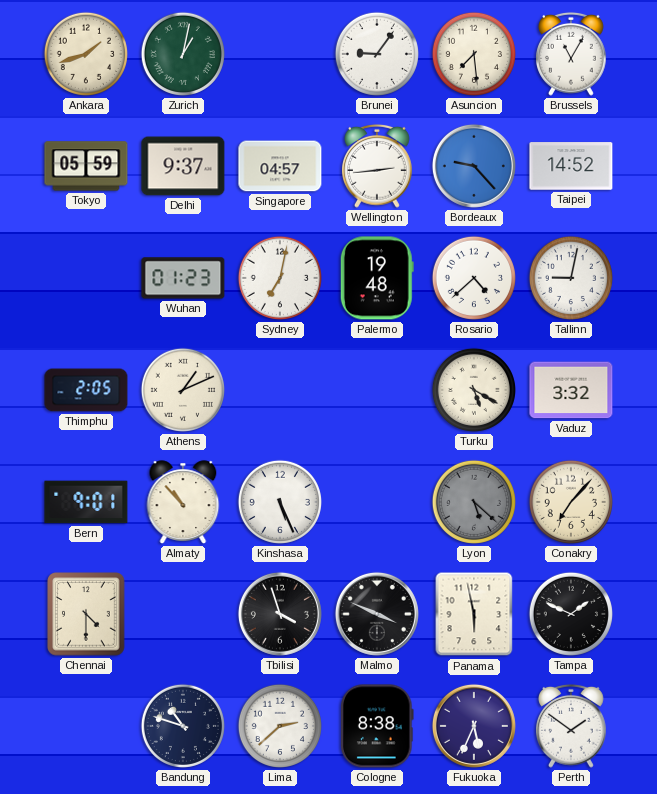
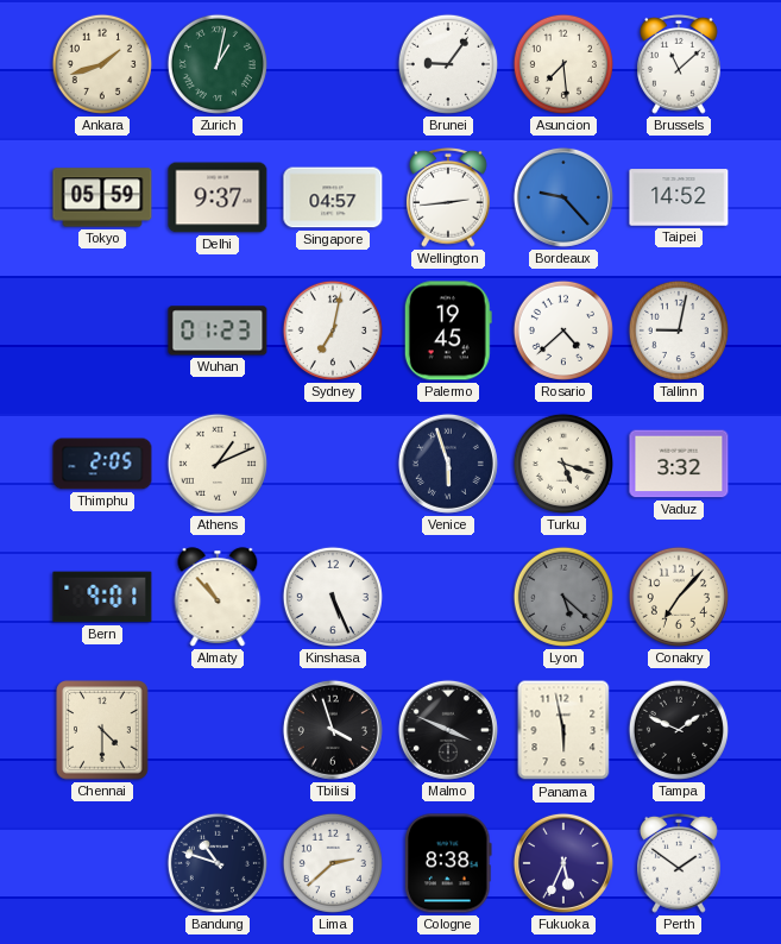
Brussels: 11:05 -> 11:08 (680, 64)
Palermo: 19:48 -> 19:45 (448, 331)
Venice: none -> 5:57 (448, 464)
Turku: 5:20 -> 5:18 (563, 464)
